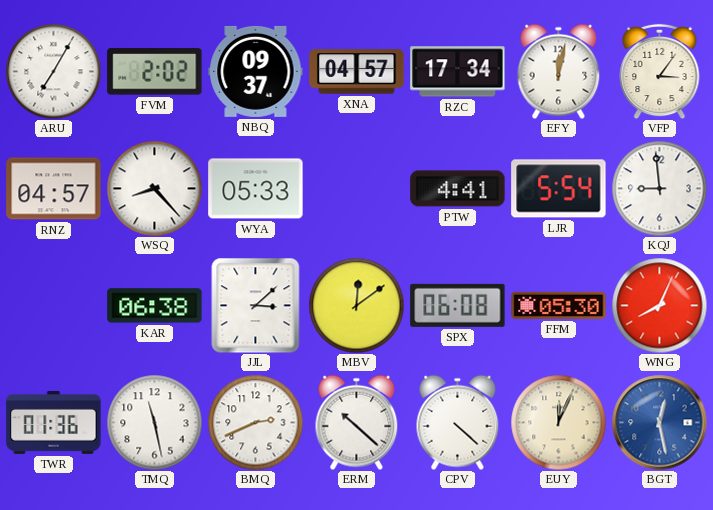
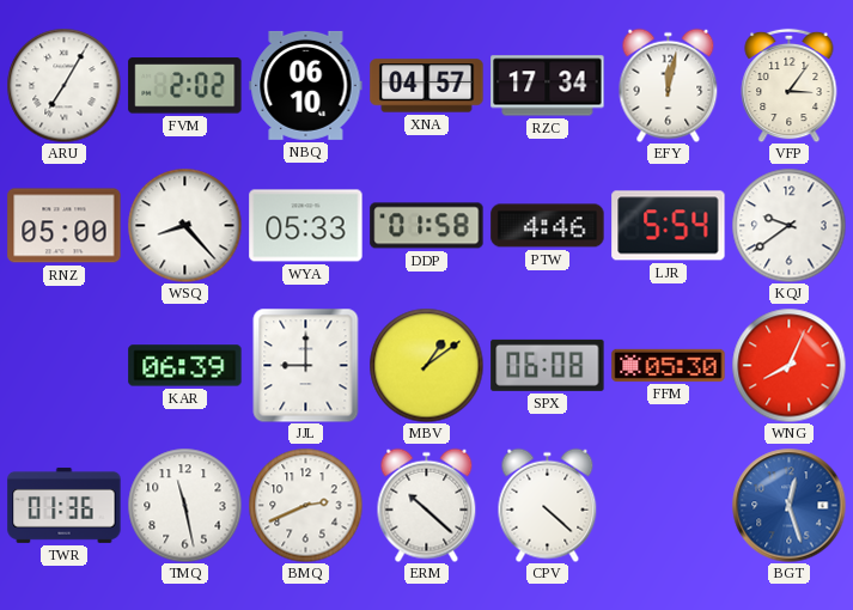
NBQ: 09:37 -> 06:10 (306, 85)
RNZ: 04:57 -> 05:00 (65, 226)
DDP: none -> 01:58 (427, 226)
PTW: 4:41 -> 4:46 (548, 226)
KQJ: 8:59 -> 9:39 (788, 225)
KAR: 06:38 -> 06:39 (185, 366)
JJL: 3:08 -> 9:00 (306, 365)
MBV: 12:09 -> 1:09 (426, 365)
EUY: 12:04 -> none (558, 422)
BGT: 12:28 -> 12:27 (788, 505)
